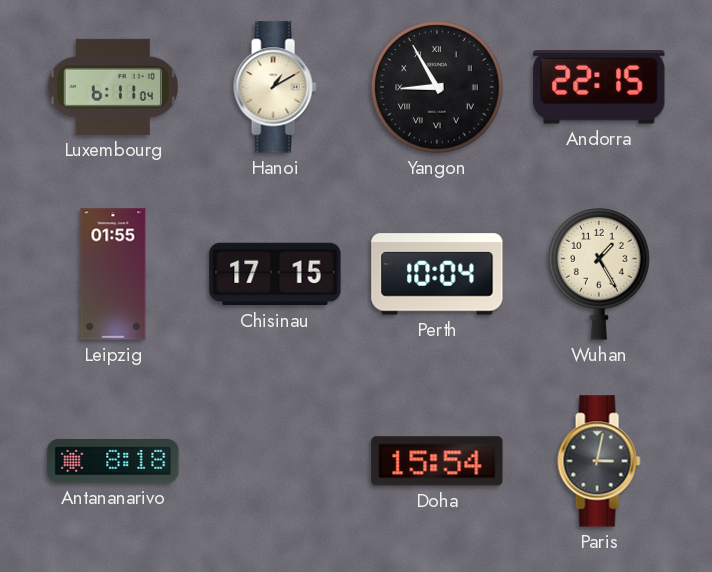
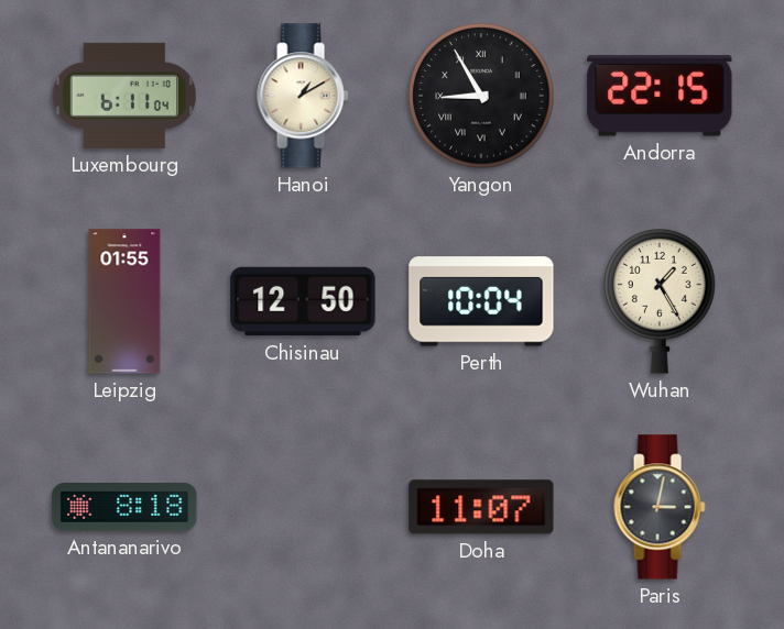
Chisinau: 17:15 -> 12:50 (303, 301)
Doha: 15:54 -> 11:07 (481, 507)
